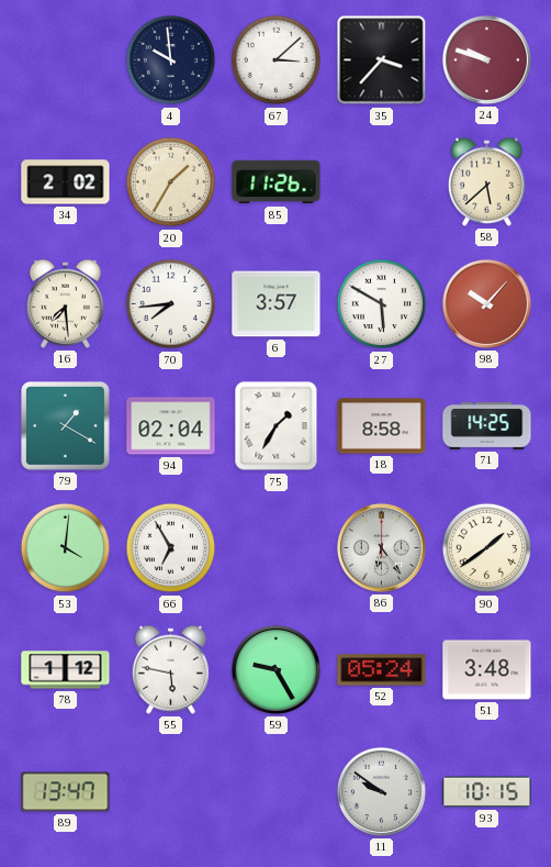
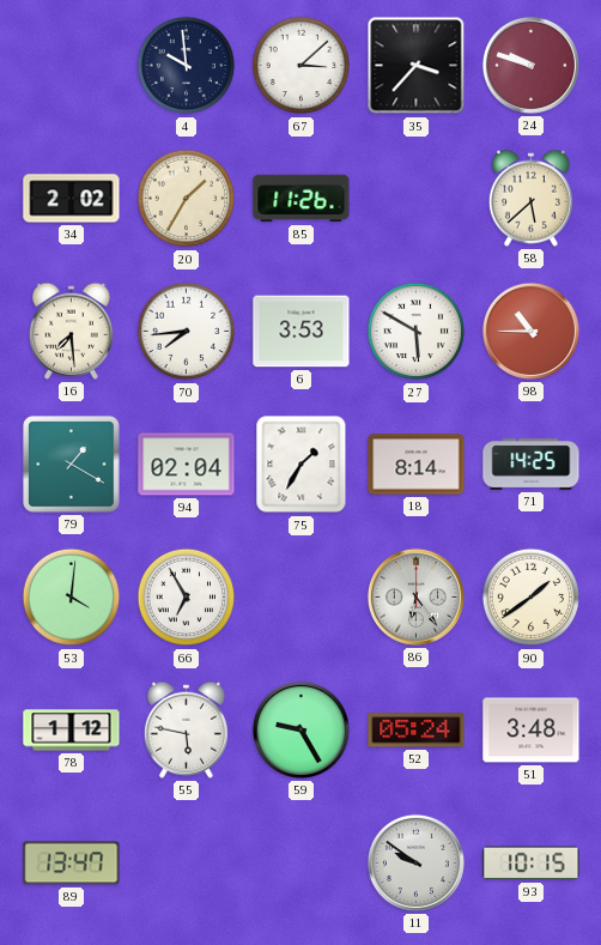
6: 3:57 -> 3:53 (302, 332)
98: 10:07 -> 10:45 (530, 331)
18: 8:58 -> 8:14 (417, 465)
